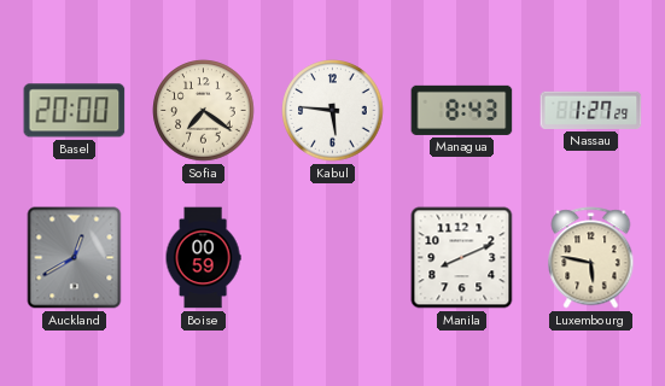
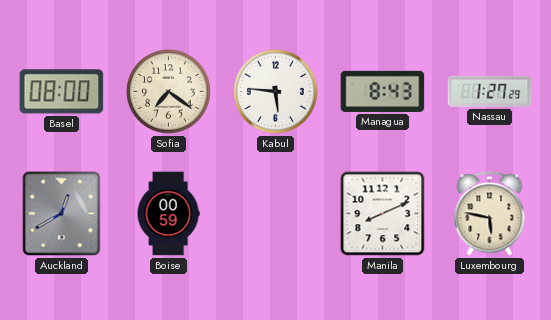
Basel: 20:00 -> 08:00 (62, 92)
